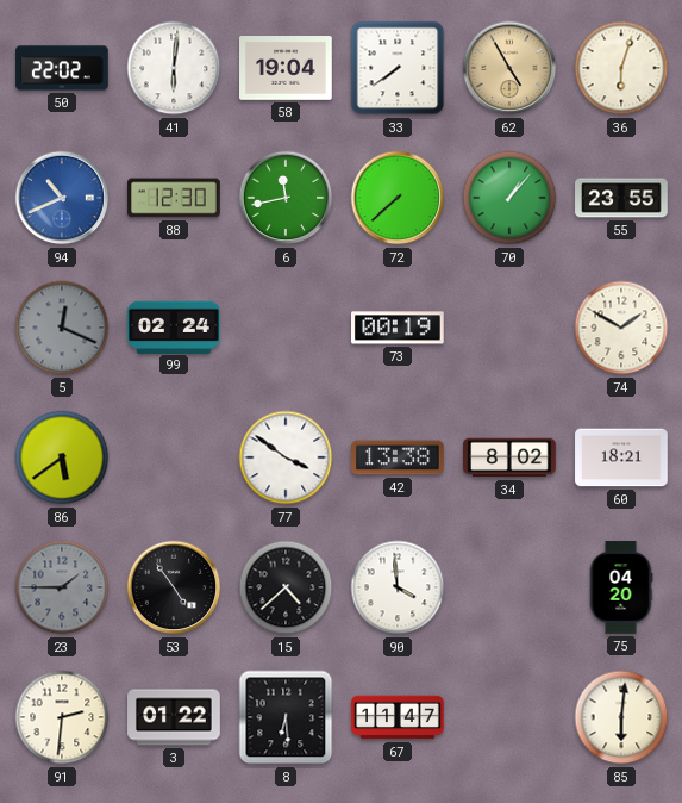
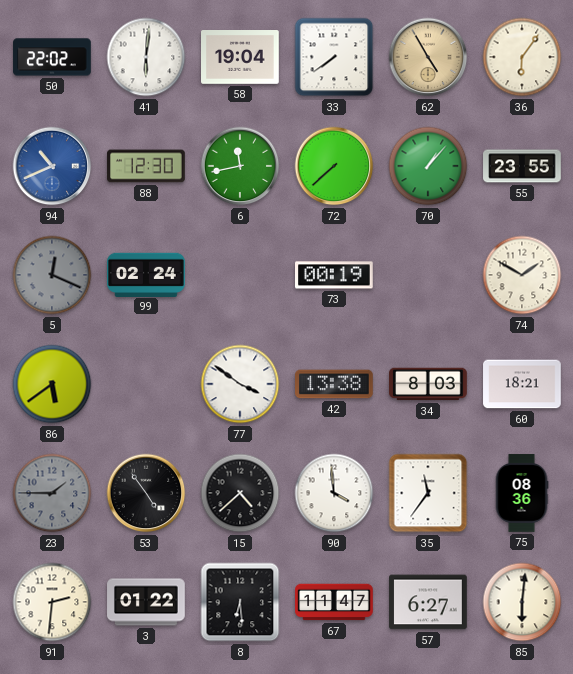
36: 6:03 -> 6:06 (522, 57)
34: 8:02 -> 8:03 (428, 384)
35: none -> 11:36 (428, 493)
75: 04:20 -> 08:36 (522, 493)
57: none -> 6:27 (428, 602)
